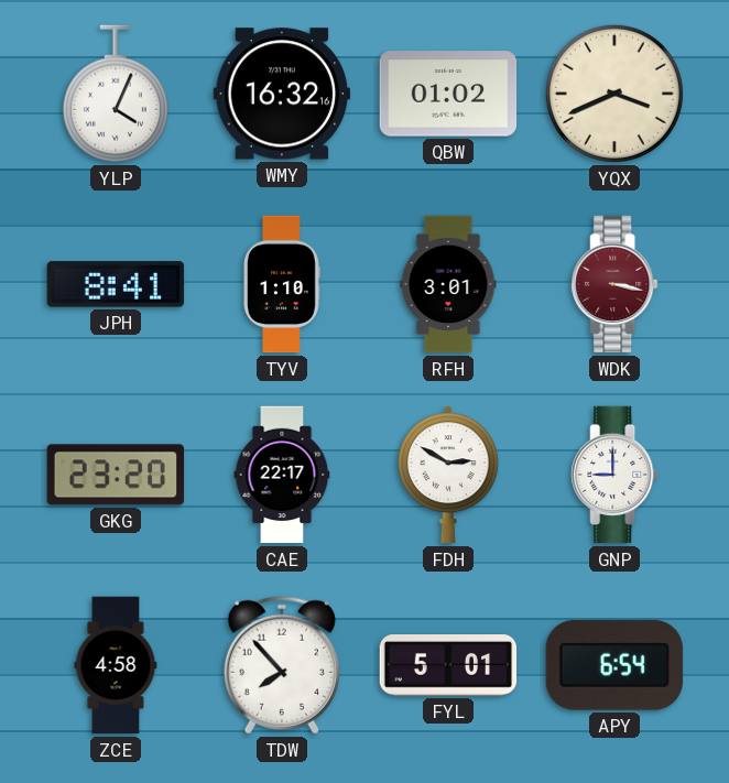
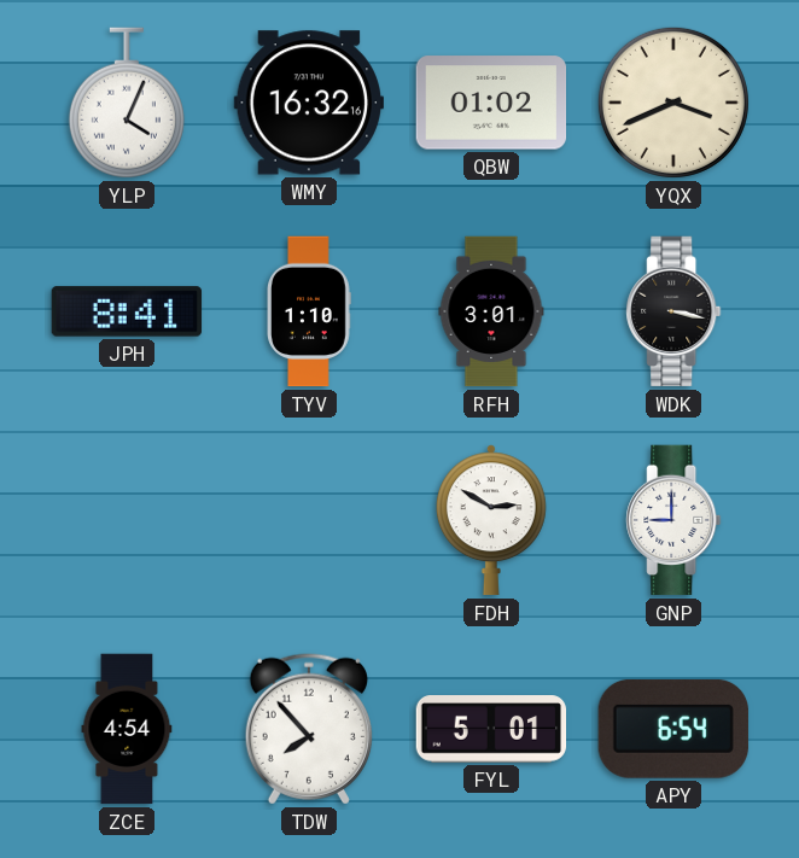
WDK dial: burgundy -> black (673, 311)
GKG: 23:20 -> none (116, 475)
CAE: 22:17 -> none (282, 475)
ZCE: 4:58 -> 4:54 (127, 729)
